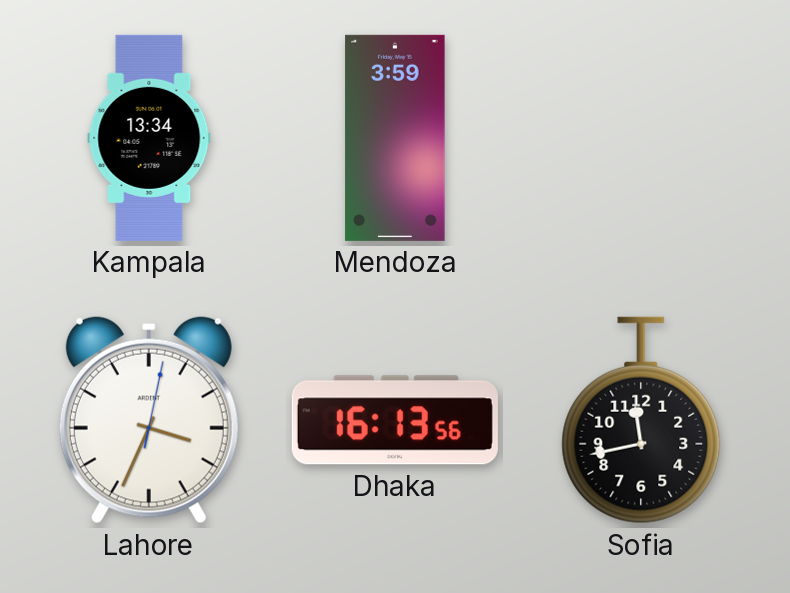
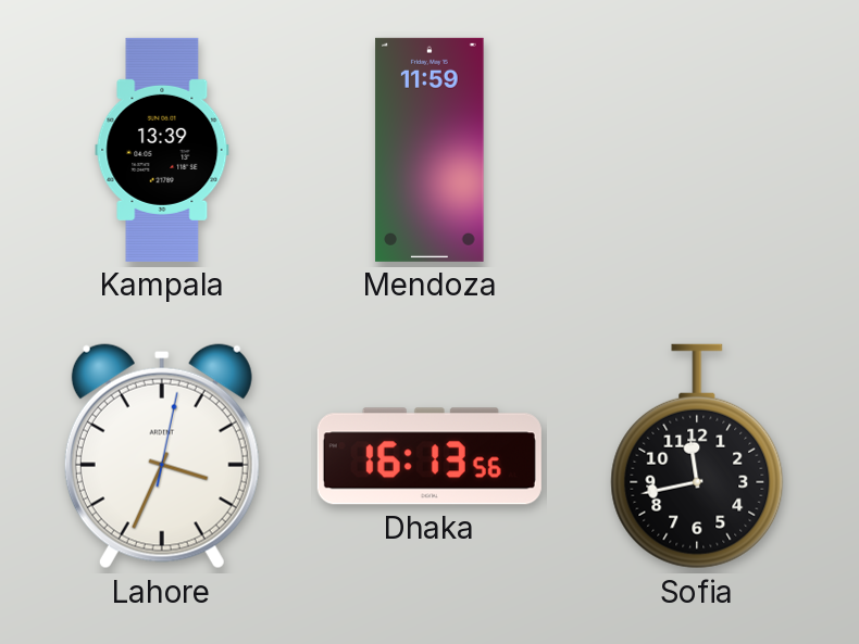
Kampala: 13:34 -> 13:39 (162, 150)
Mendoza: 3:59 -> 11:59 (429, 150)
